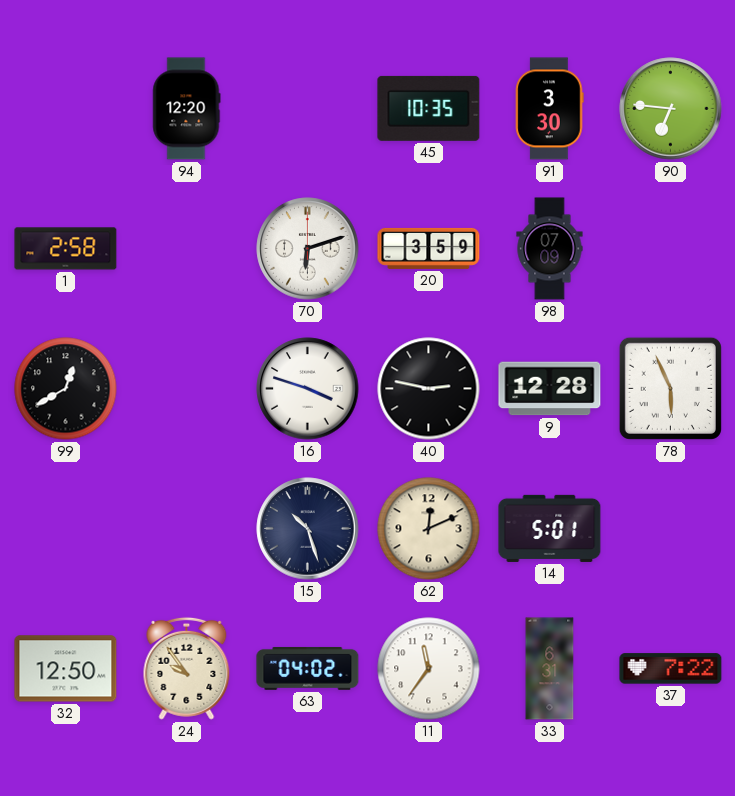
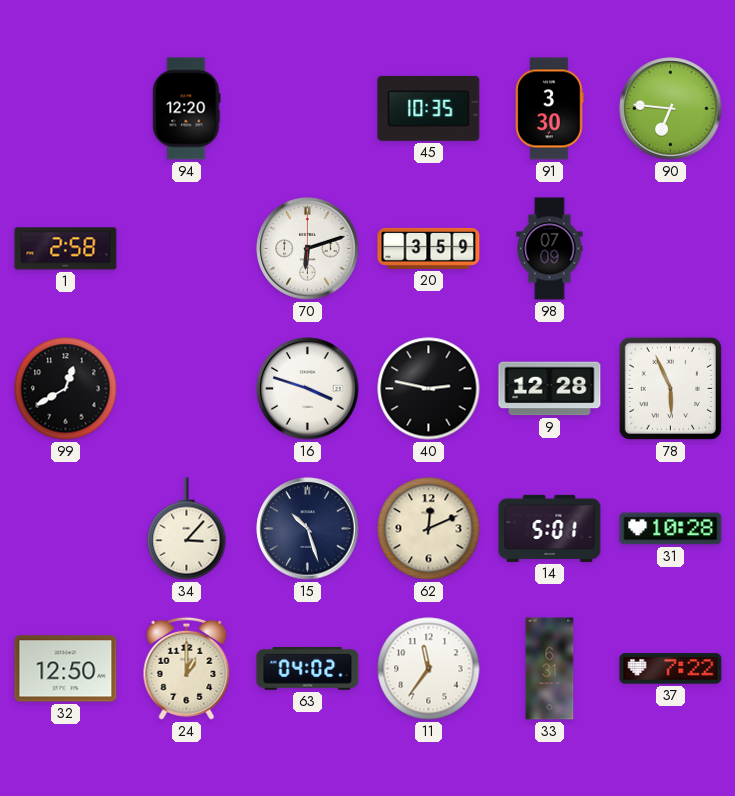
34: none -> 3:07 (187, 529)
31: none -> 10:28 (671, 529)
24: 9:54 -> 1:00 (187, 668)
